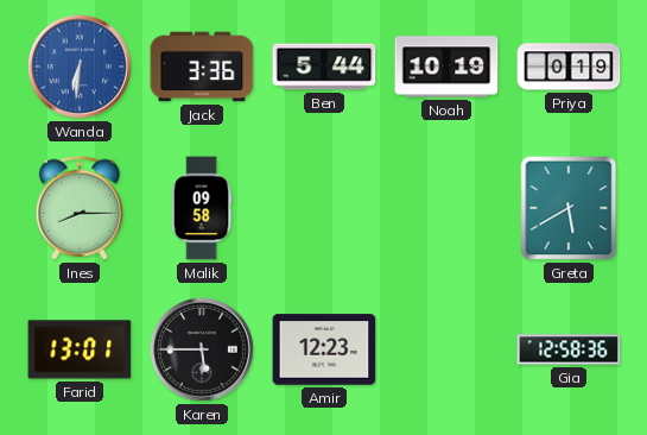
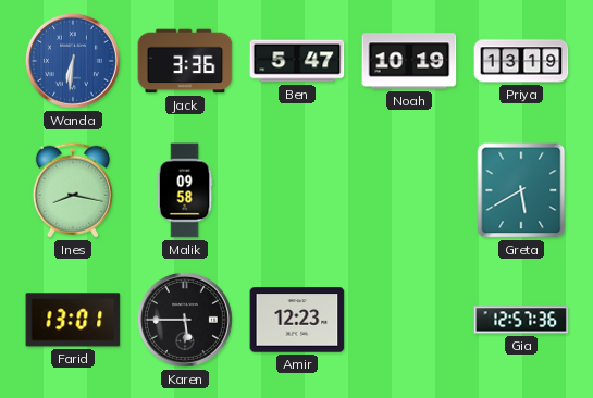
Ben: 5:44 -> 5:47 (297, 61)
Priya: 0:19 -> 13:19 (521, 61)
Ines: 8:15 -> 8:17 (73, 190)
Gia: 12:58 -> 12:57 (521, 320)
